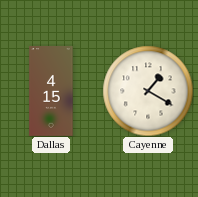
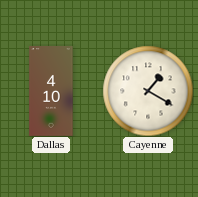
Dallas: 4:15 -> 4:10 (51, 92)
